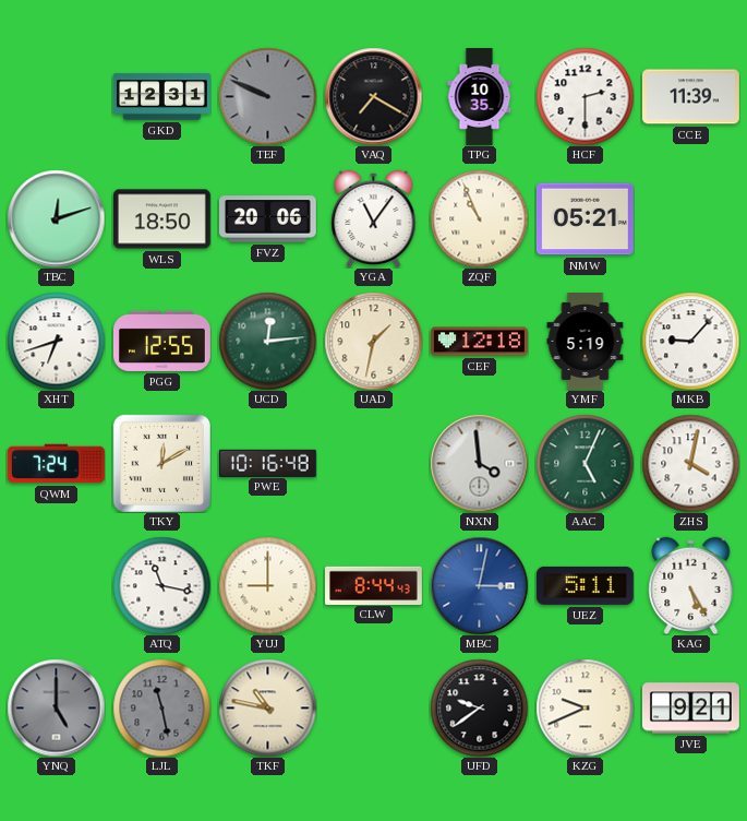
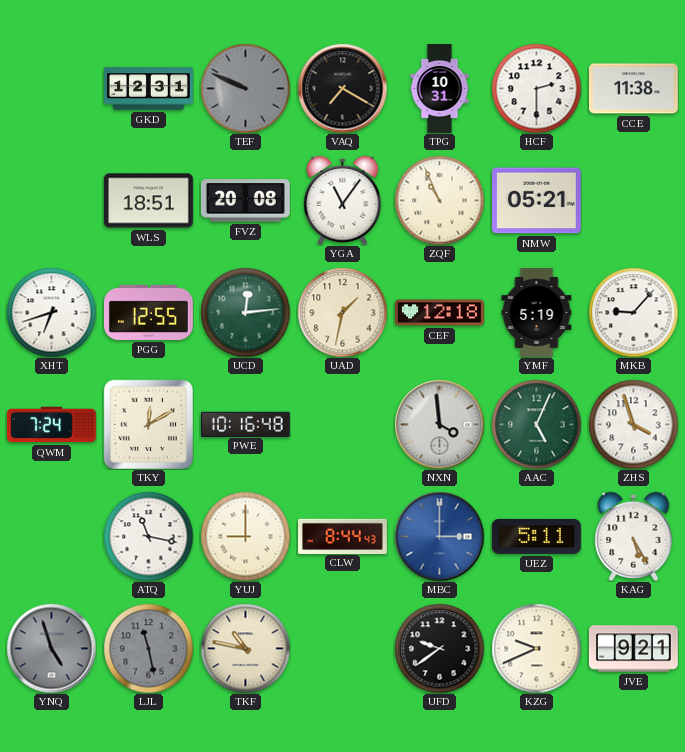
TPG: 10:35 -> 10:31 (440, 89)
CCE: 11:39 -> 11:38 (633, 89)
TBC: 12:12 -> none (56, 218)
WLS: 18:50 -> 18:51 (148, 201)
FVZ: 20:06 -> 20:08 (245, 201)
ZHS: 4:02 -> 3:57 (633, 424)
MBC: 3:02 -> 3:00 (439, 536)
YNQ: 5:00 -> 4:57 (51, 648)
